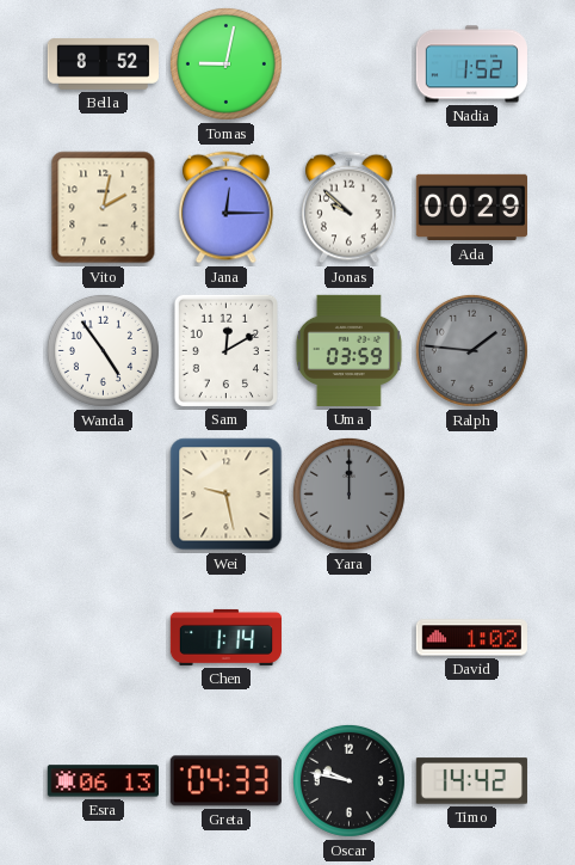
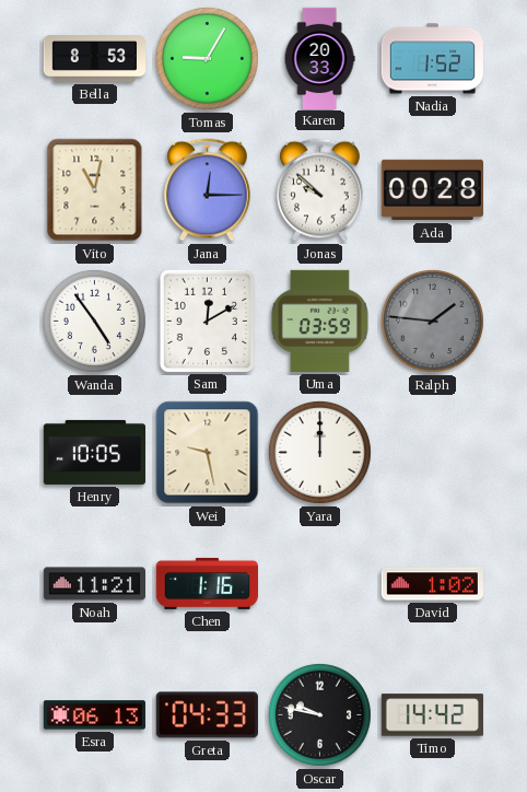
Bella: 8:52 -> 8:53 (94, 59)
Tomas: 9:02 -> 9:05 (207, 58)
Karen: none -> 20:33 (319, 58)
Vito: 2:02 -> 11:02 (95, 190)
Ada: 00:29 -> 00:28 (432, 190)
Henry: none -> 10:05 (94, 452)
Yara dial: grey -> white (319, 452)
Noah: none -> 11:21 (94, 584)
Chen: 1:14 -> 1:16 (207, 583)
